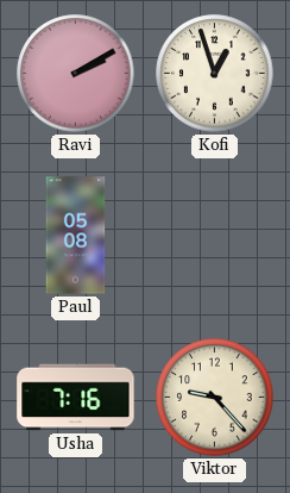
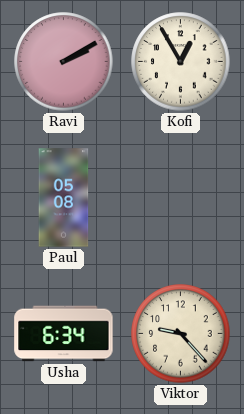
Kofi: 12:57 -> 12:55 (181, 62)
Usha: 7:16 -> 6:34 (64, 334)
